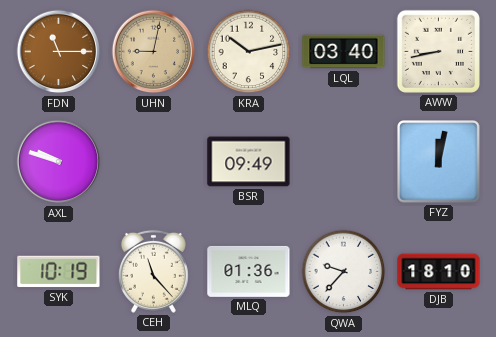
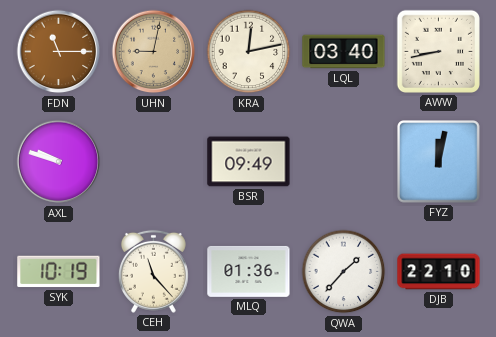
KRA: 10:13 -> 12:13 (249, 52)
QWA: 9:37 -> 1:37 (344, 272)
DJB: 18:10 -> 22:10 (439, 272)
